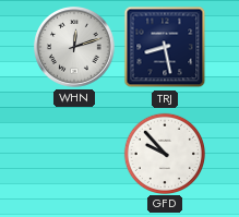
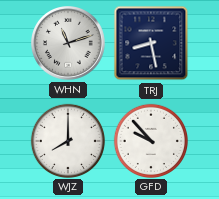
WHN: 12:12 -> 11:12 (69, 44)
WJZ: none -> 8:00 (67, 140)
